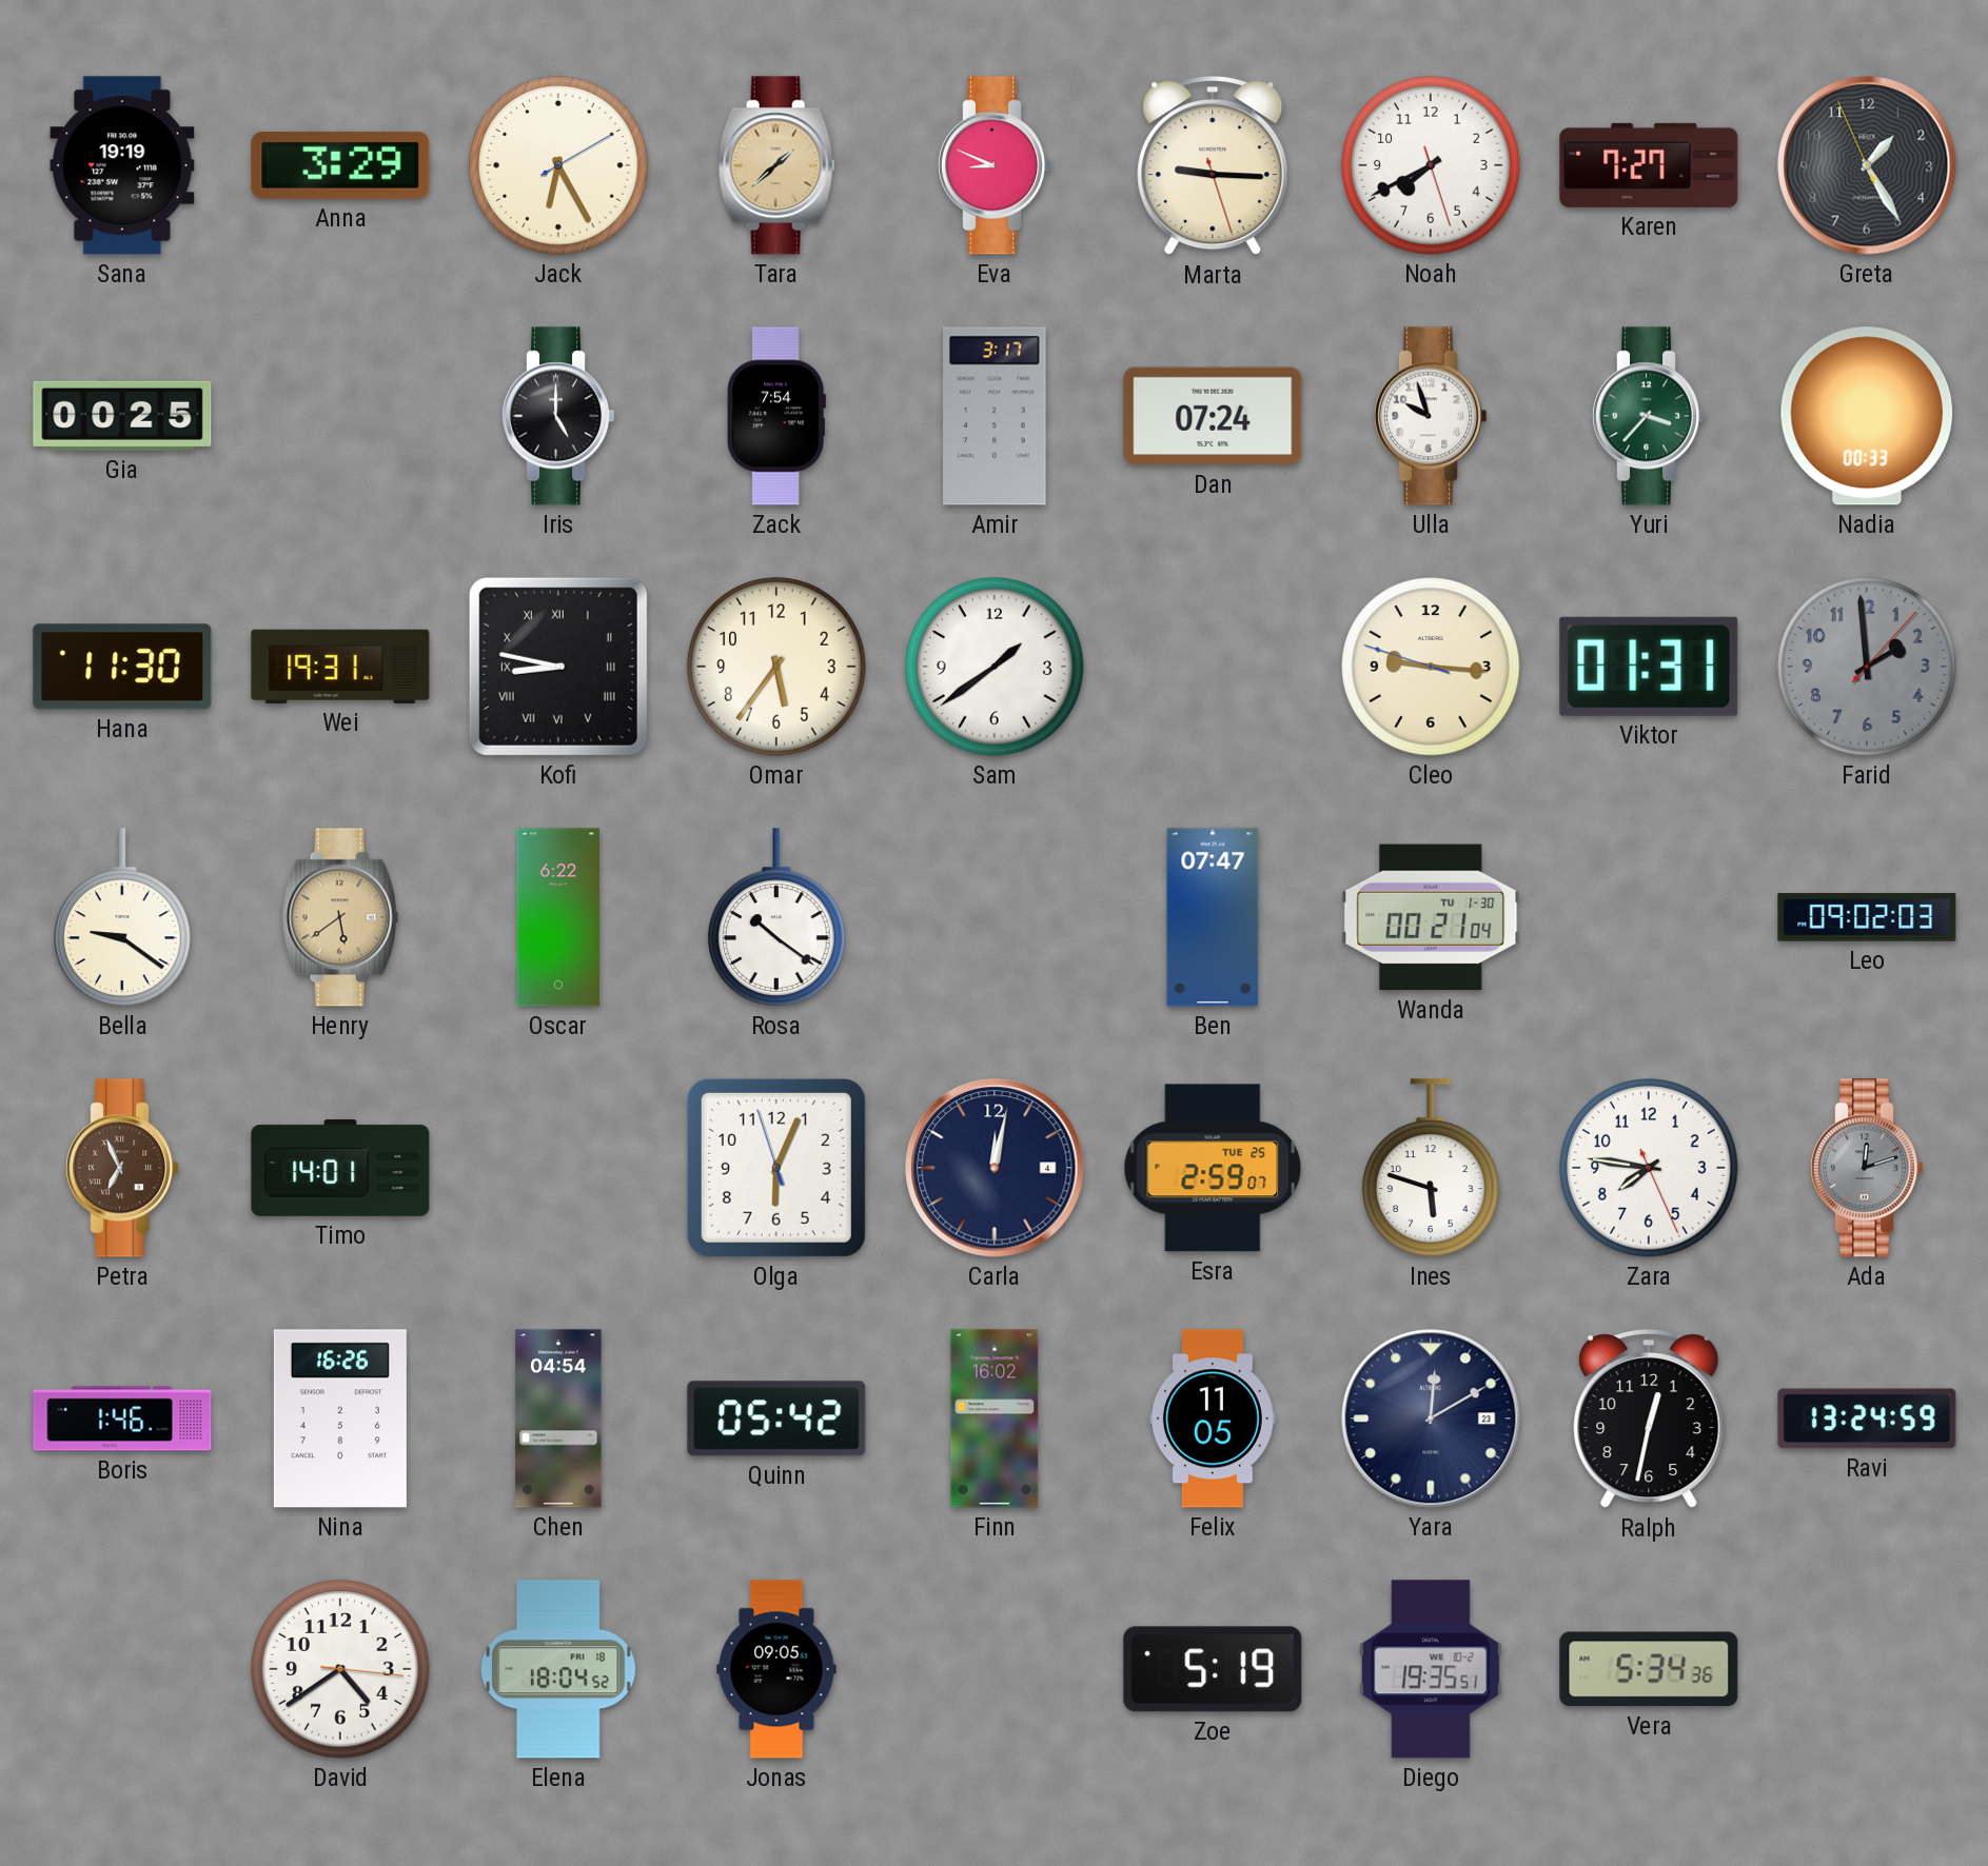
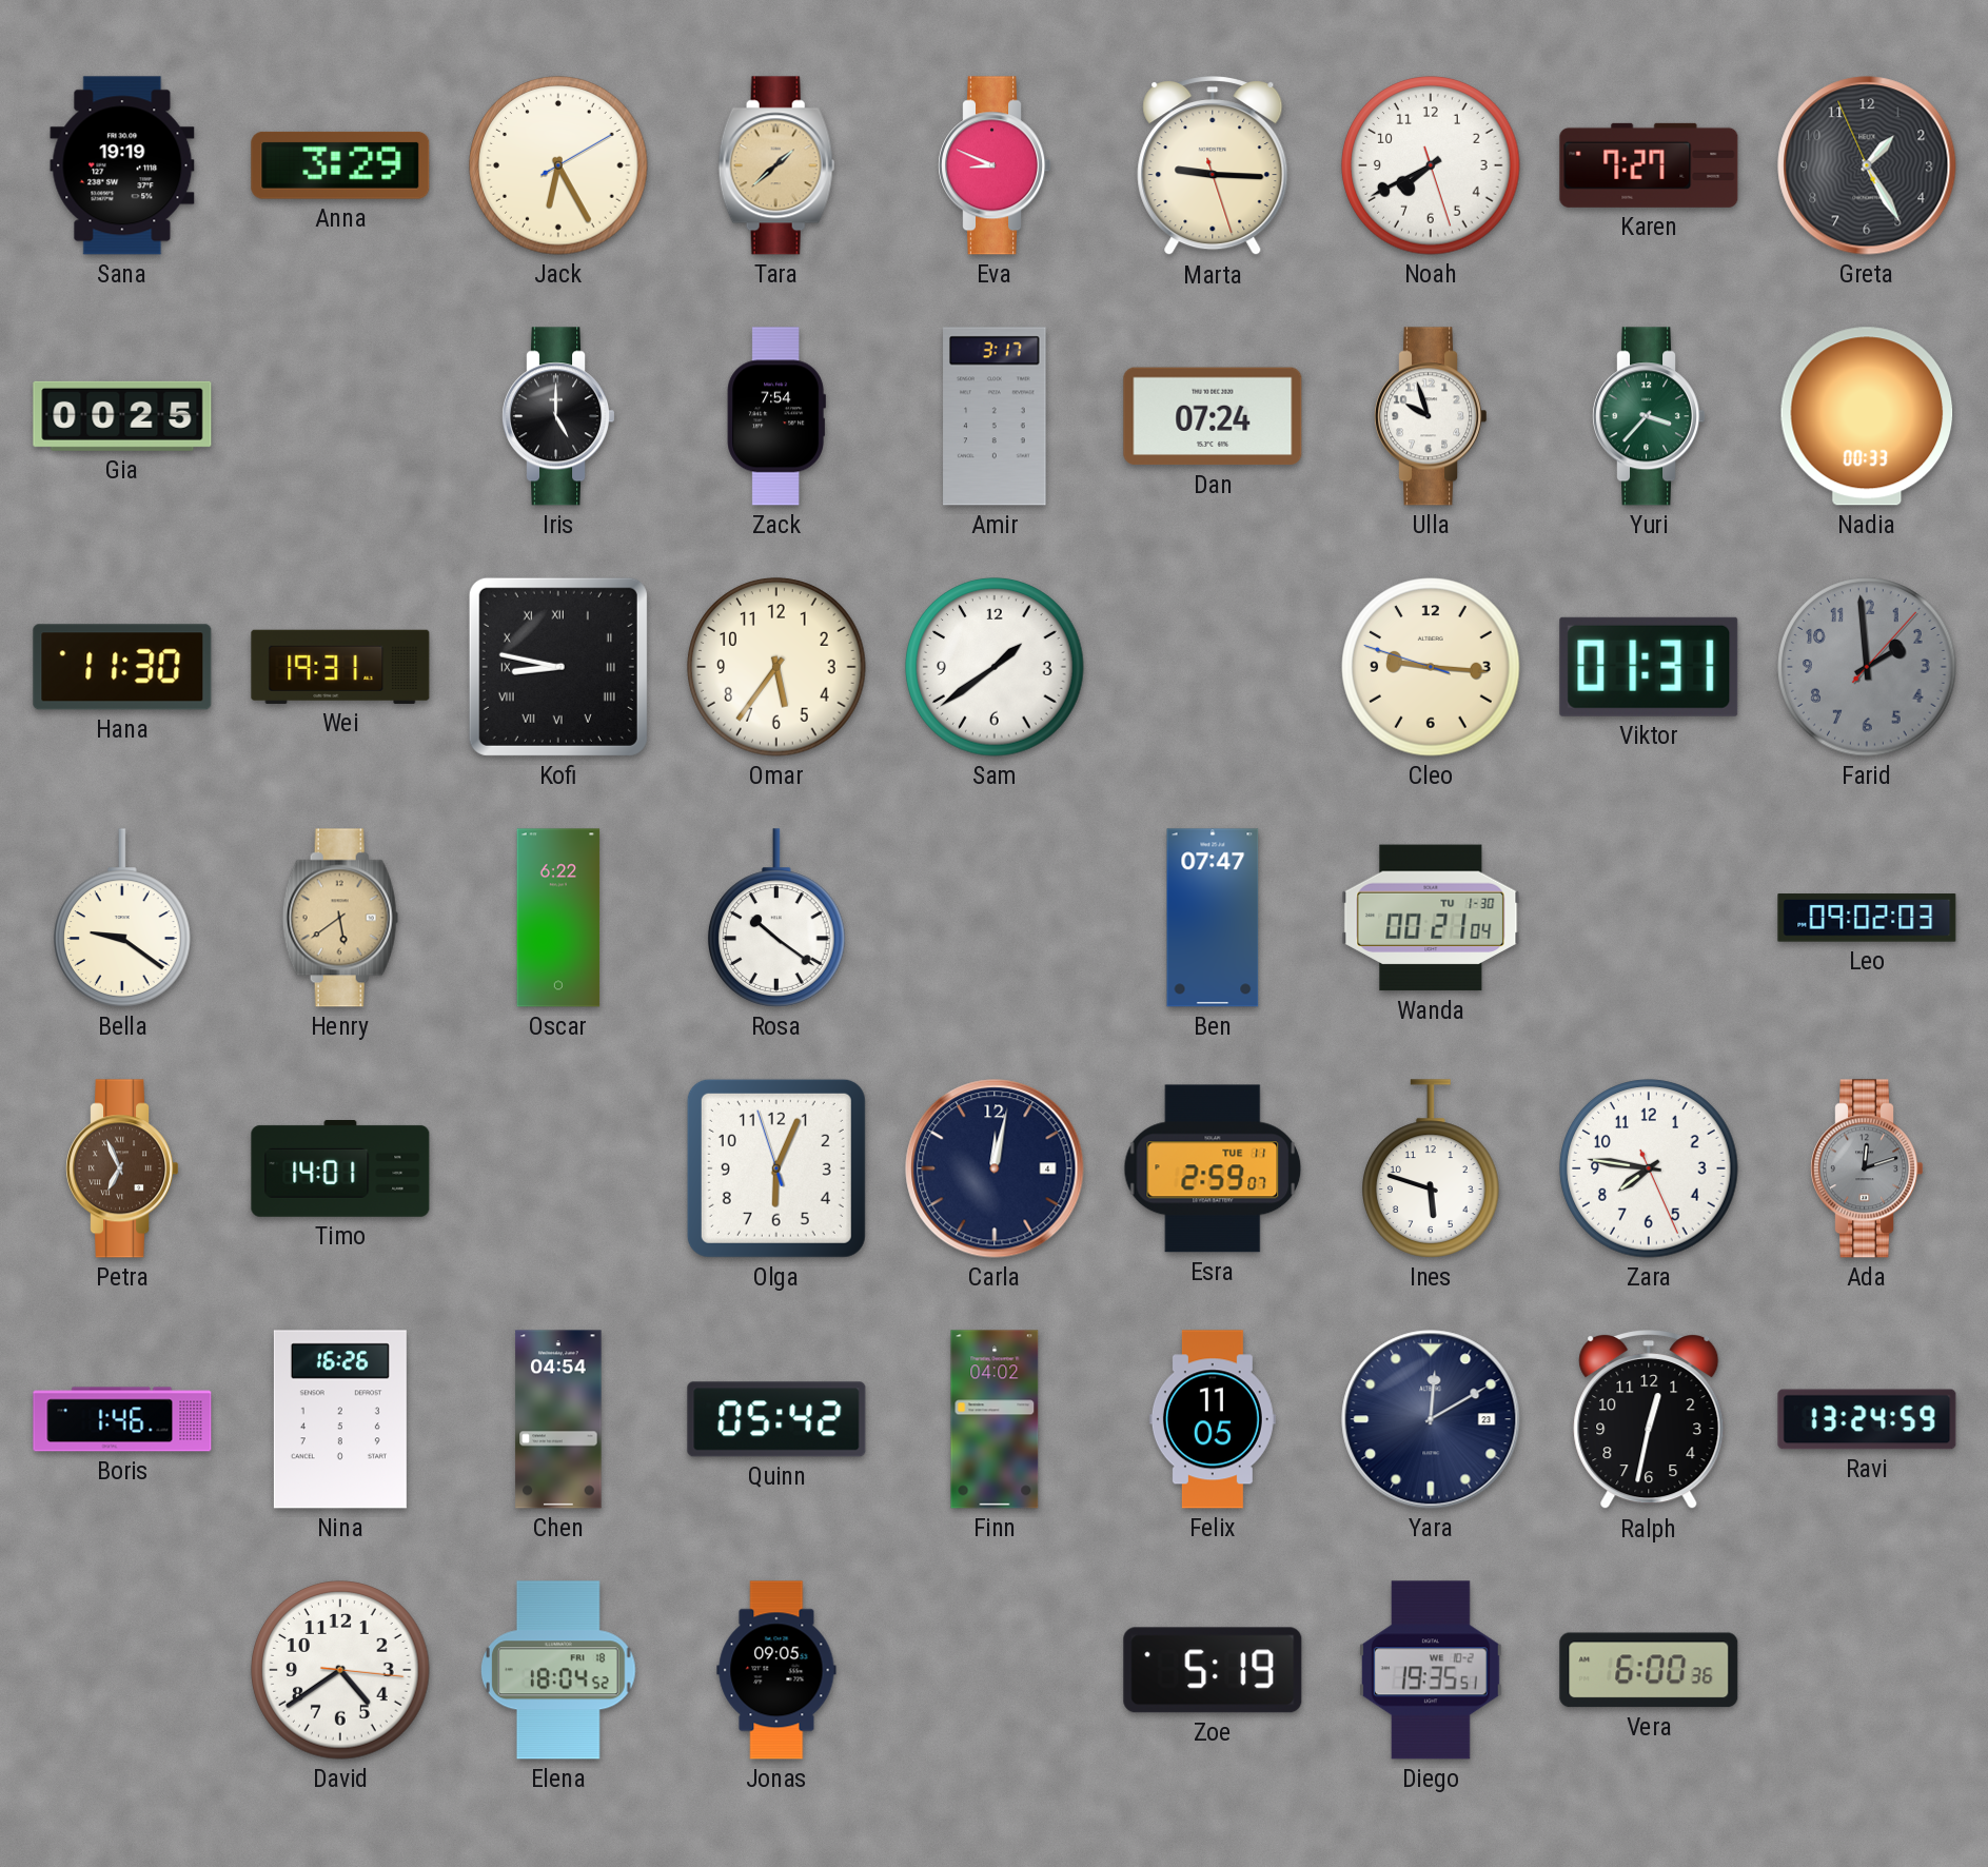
Esra date: TUE 25 -> TUE 11 (1213, 1168)
Finn: 16:02 -> 04:02 (995, 1419)
Vera: 5:34 -> 6:00 (1649, 1670)
